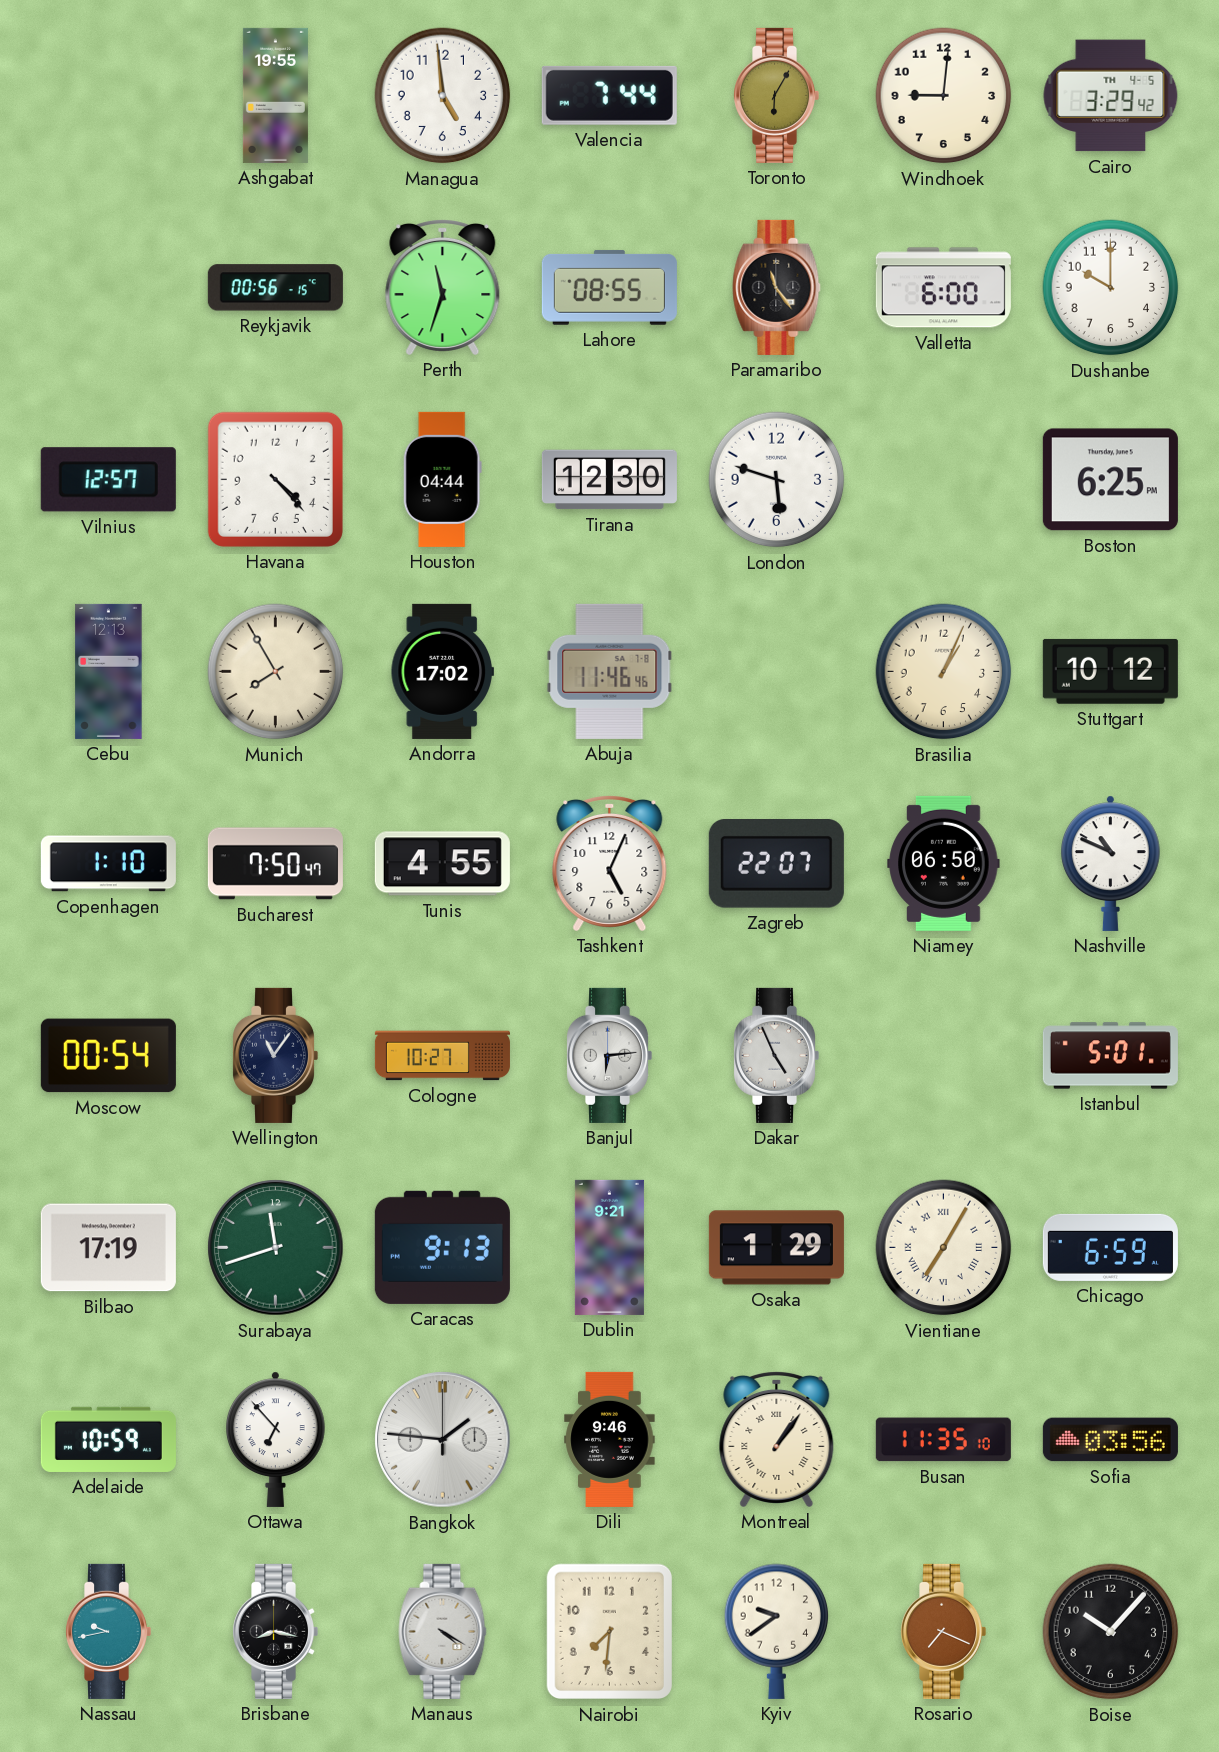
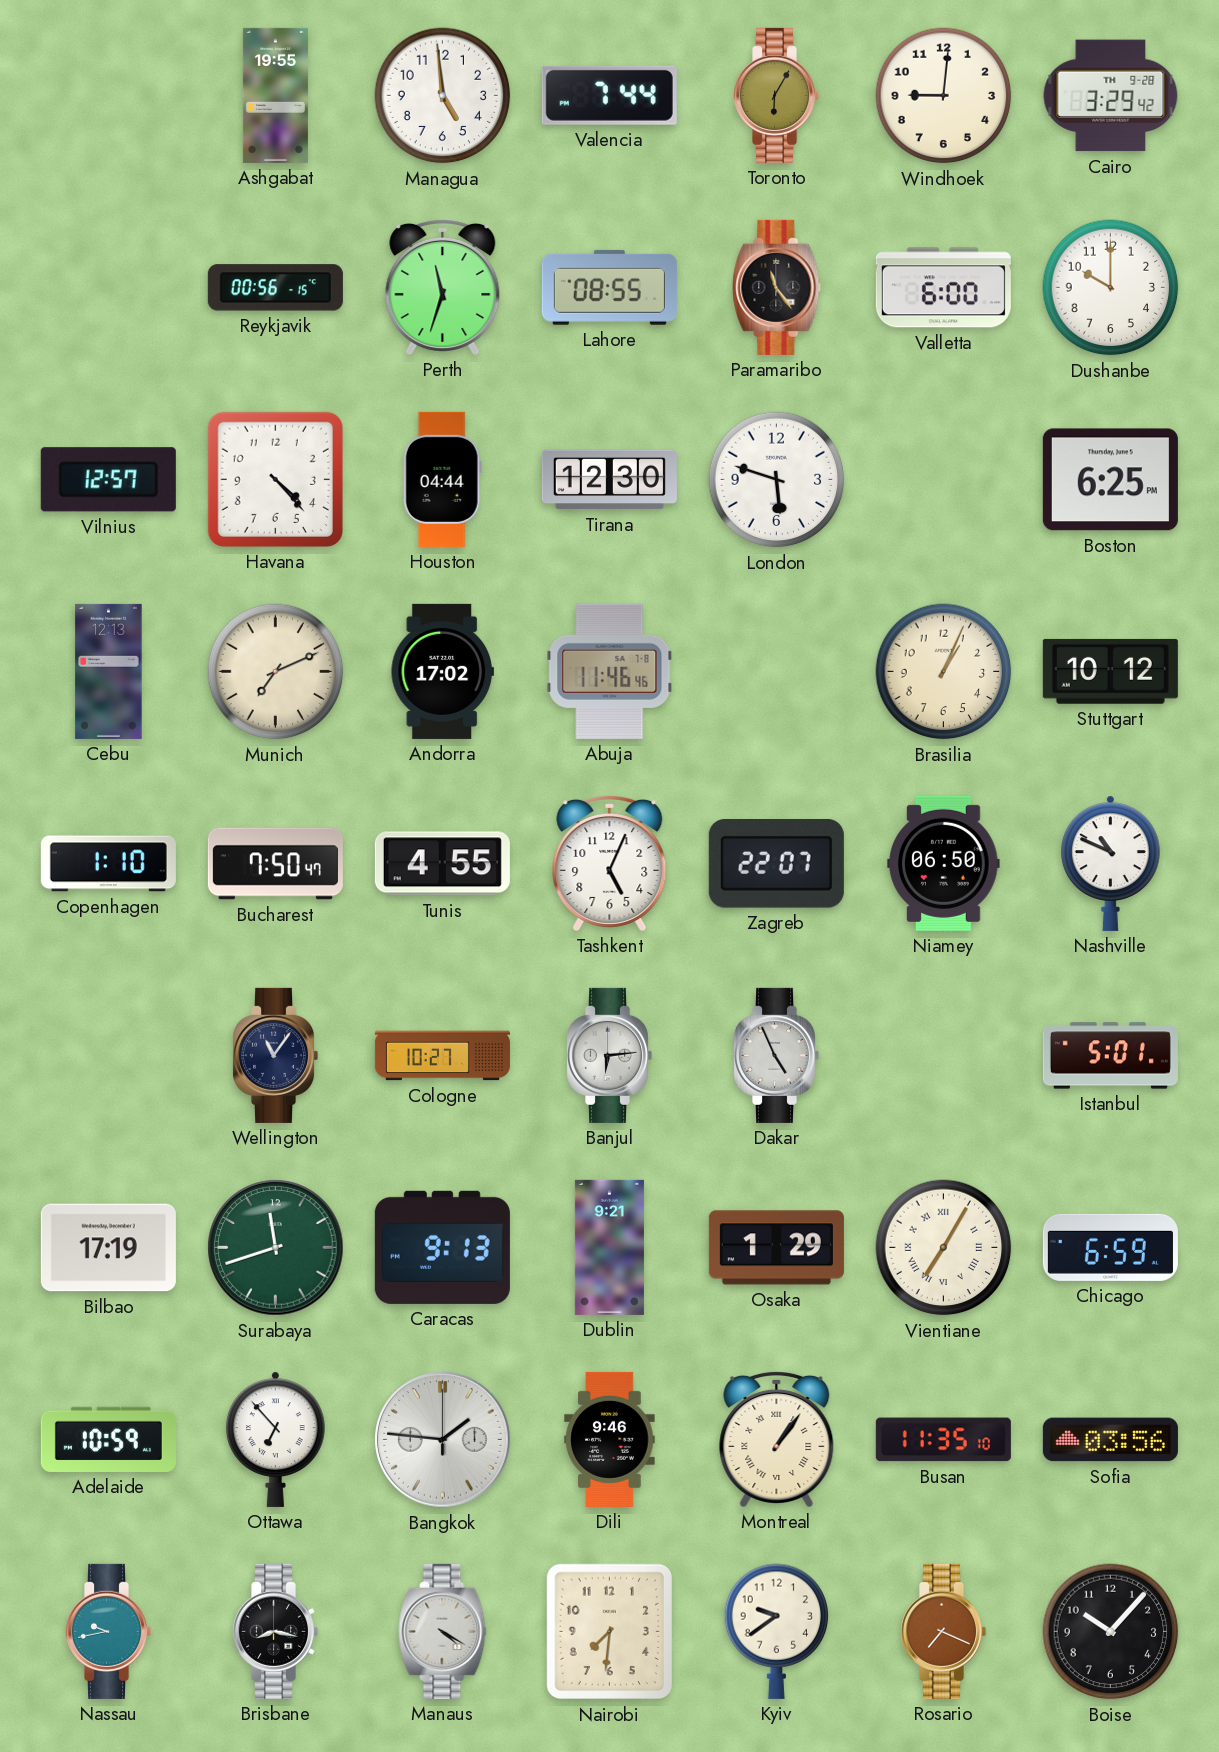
Cairo date: TH 4-5 -> TH 9-28 (1111, 96)
Munich: 7:55 -> 7:11 (276, 672)
Moscow: 00:54 -> none (108, 1056)
